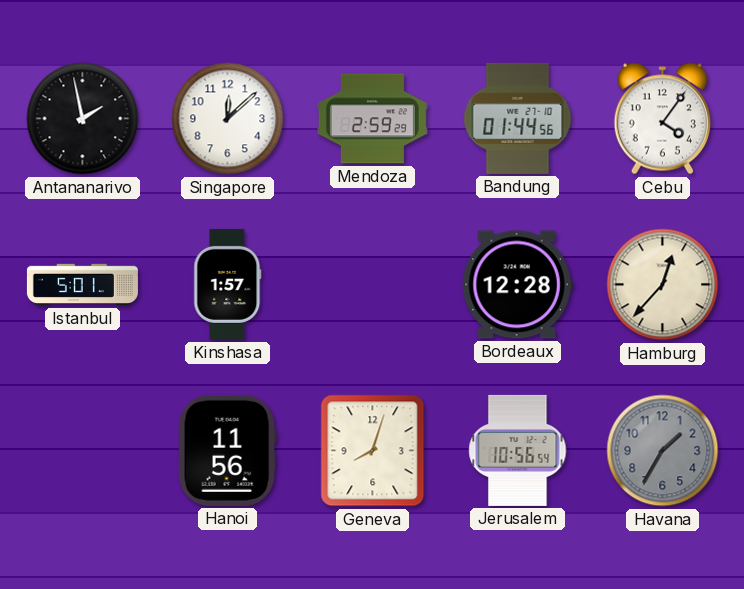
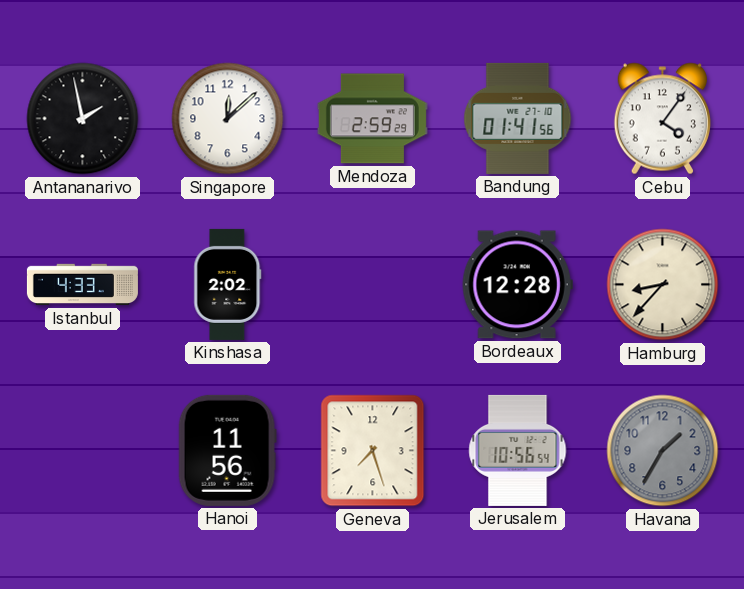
Bandung: 01:44 -> 01:41 (518, 118)
Istanbul: 5:01 -> 4:33 (82, 285)
Kinshasa: 1:57 -> 2:02 (228, 284)
Hamburg: 12:37 -> 8:37 (663, 285)
Geneva: 8:03 -> 7:27 (373, 451)
